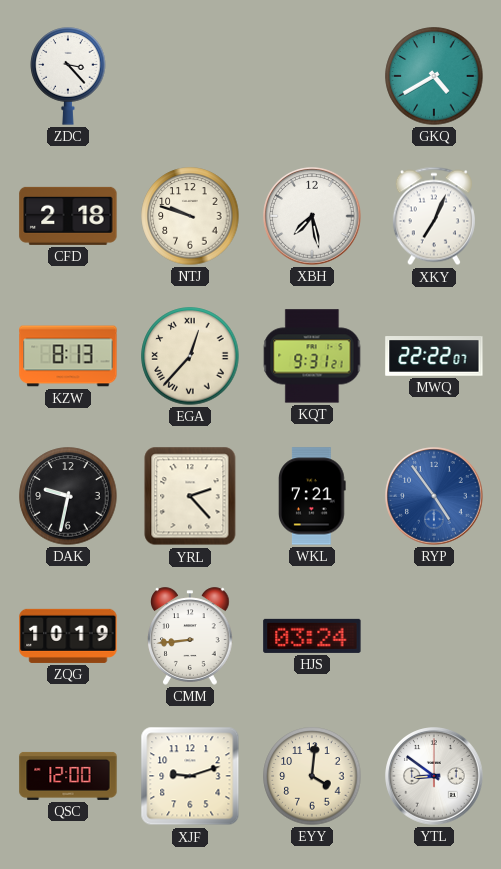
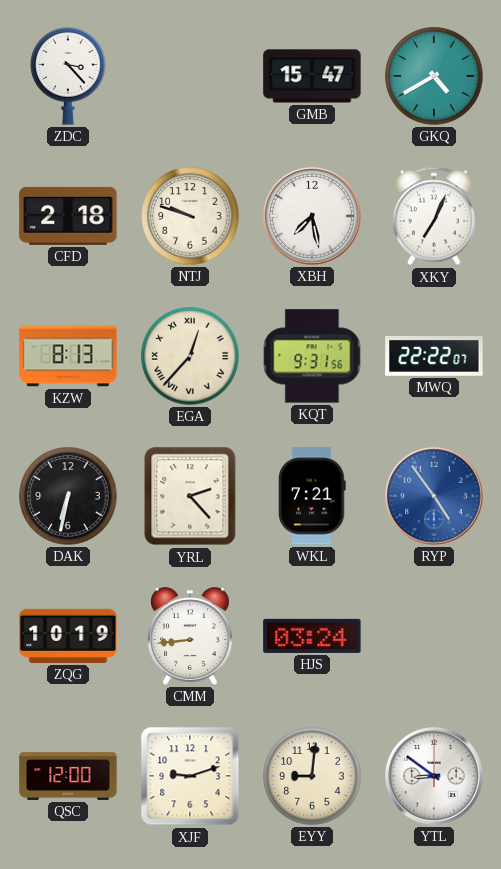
GMB: none -> 15:47 (312, 76)
KQT: 9:31:21 -> 9:31:56 (312, 356)
DAK: 9:32 -> 6:32 (68, 496)
EYY: 4:01 -> 9:01 (312, 776)
